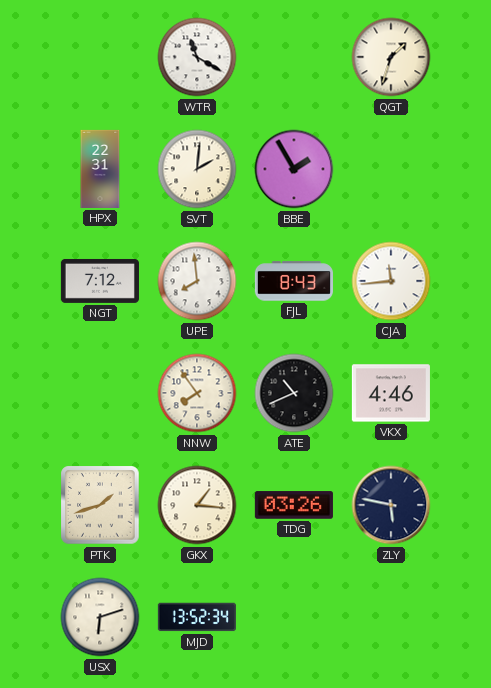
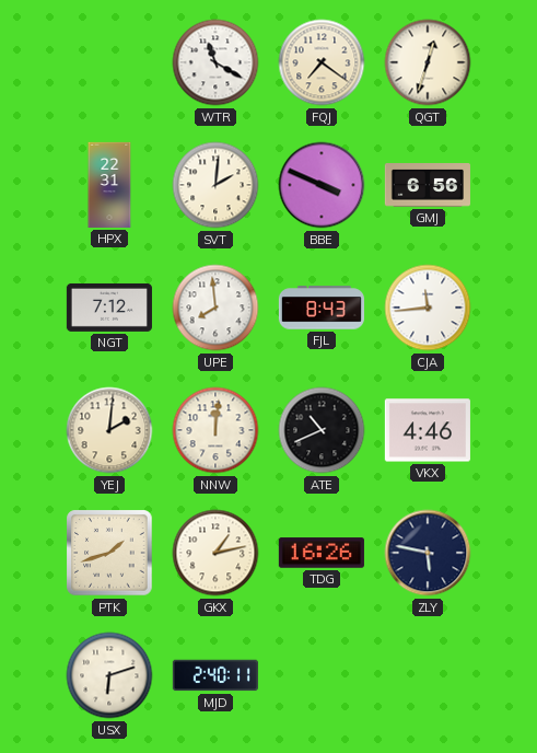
FQJ: none -> 7:21 (322, 62)
QGT: 1:33 -> 12:33 (428, 62)
BBE: 1:55 -> 3:49 (322, 185)
GMJ: none -> 6:56 (428, 186)
YEJ: none -> 2:01 (109, 430)
NNW: 7:54 -> 12:01 (215, 430)
GKX: 1:16 -> 1:13 (215, 553)
TDG: 03:26 -> 16:26 (322, 553)
MJD: 13:52 -> 2:40 (215, 675)
